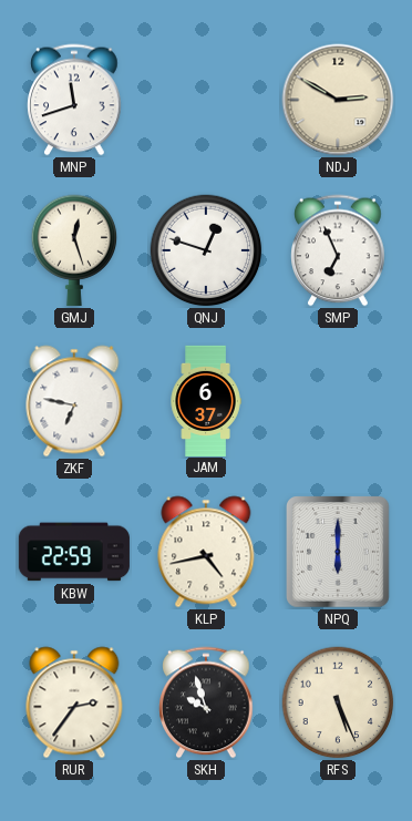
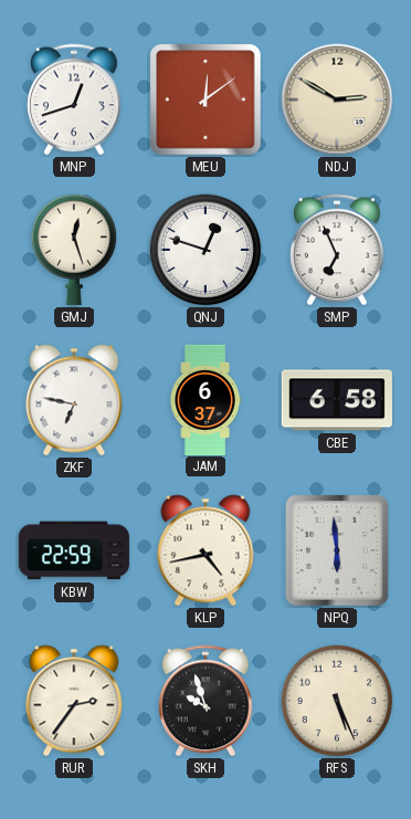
MNP: 11:42 -> 12:42 (74, 99)
MEU: none -> 12:09 (207, 101)
CBE: none -> 6:58 (337, 400)
NPQ: 6:00 -> 5:59 (338, 550)
